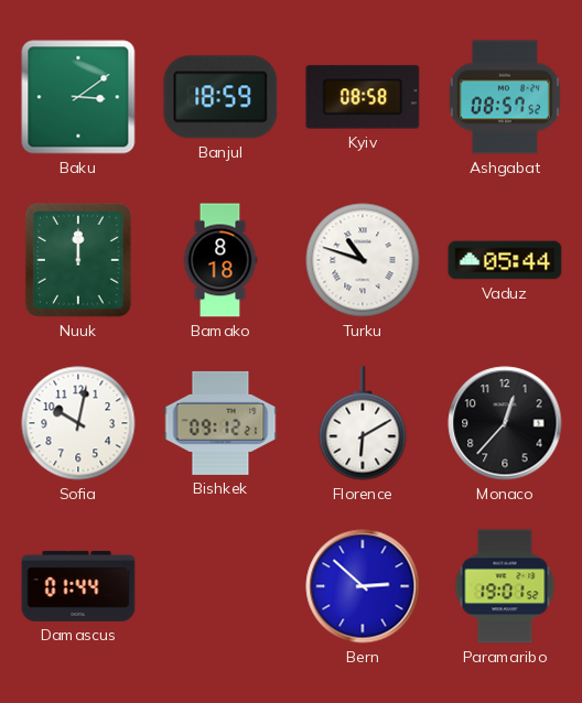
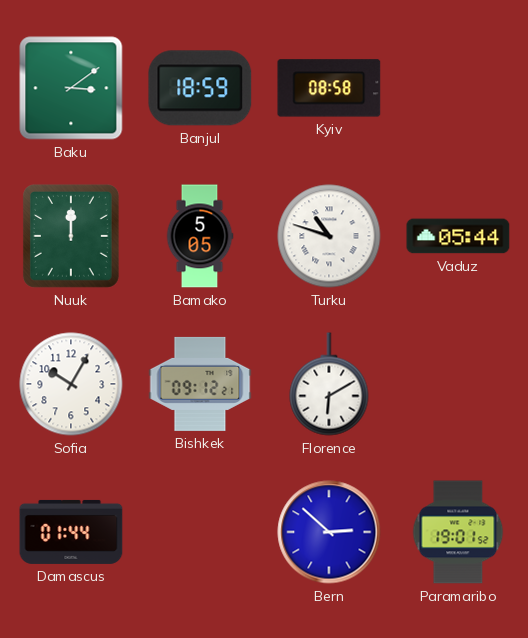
Ashgabat: 08:57 -> none (505, 97)
Bamako: 8:18 -> 5:05 (200, 236)
Sofia: 10:02 -> 10:05 (71, 384)
Monaco: 12:37 -> none (505, 423)
